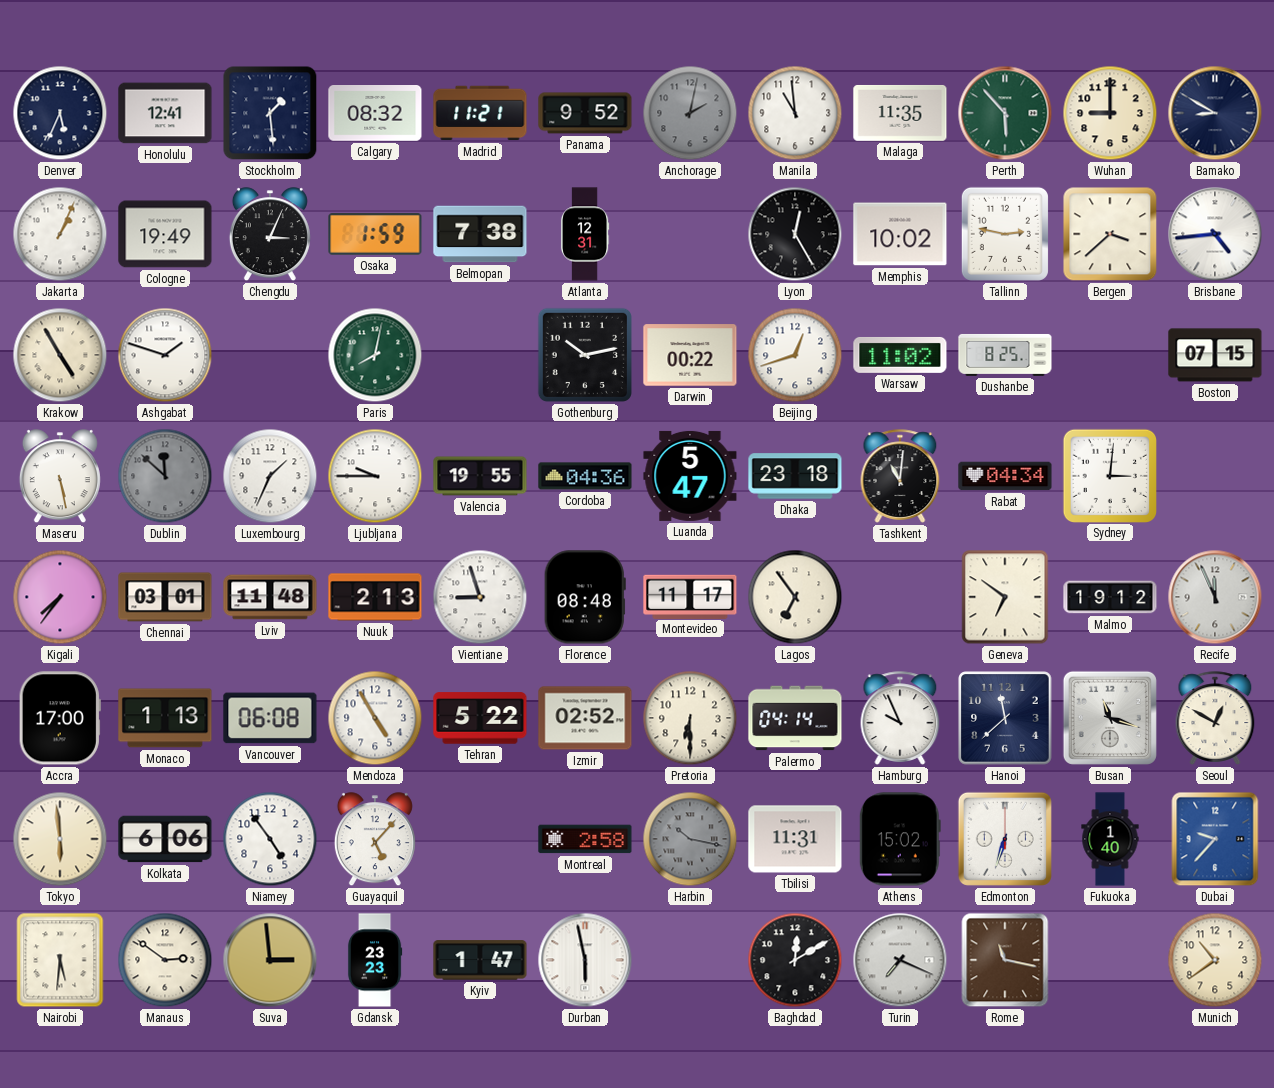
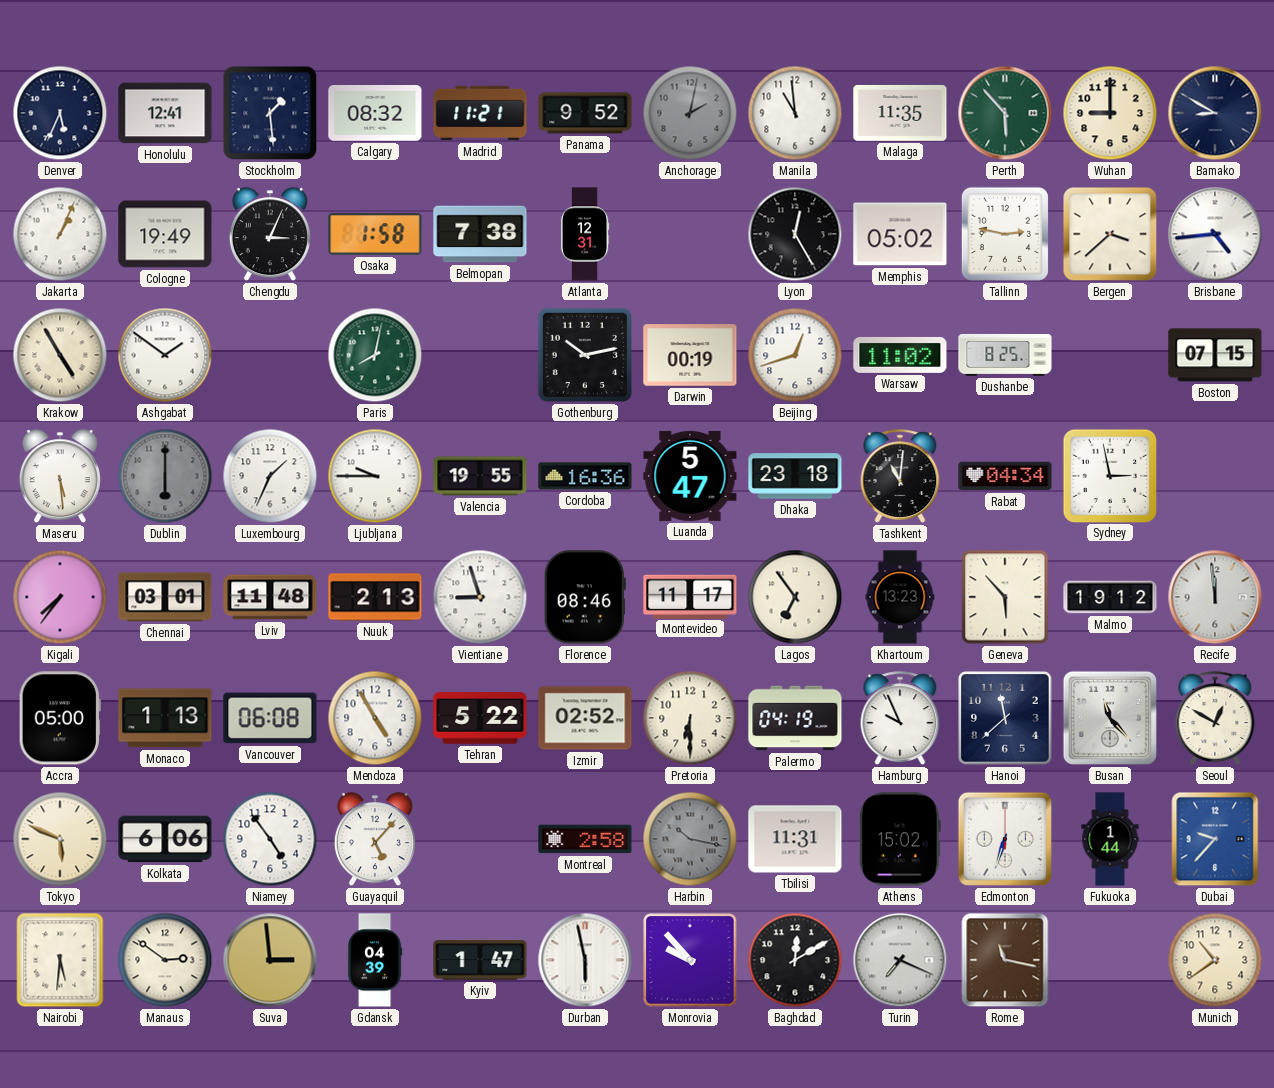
Osaka: 1:59 -> 1:58 (375, 234)
Memphis: 10:02 -> 05:02 (900, 234)
Ashgabat: 1:48 -> 1:51 (165, 355)
Darwin: 00:22 -> 00:19 (690, 355)
Maseru: 5:28 -> 5:29 (60, 477)
Dublin: 11:52 -> 6:00 (165, 476)
Cordoba: 04:36 -> 16:36 (585, 476)
Sydney: 3:01 -> 2:58 (1109, 475)
Florence: 08:48 -> 08:46 (585, 597)
Khartoum: none -> 13:23 (900, 597)
Geneva: 6:51 -> 5:53 (1005, 597)
Recife: 11:56 -> 11:59 (1215, 597)
Accra: 17:00 -> 05:00 (60, 718)
Palermo: 04:14 -> 04:19 (795, 718)
Busan: 11:18 -> 11:23 (1110, 718)
Tokyo: 5:59 -> 5:49 (60, 839)
Fukuoka: 1:40 -> 1:44 (1110, 839)
Gdansk: 23:23 -> 04:39 (375, 960)
Monrovia: none -> 9:53 (690, 960)
